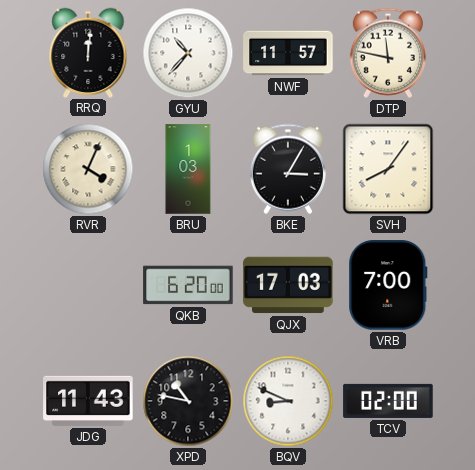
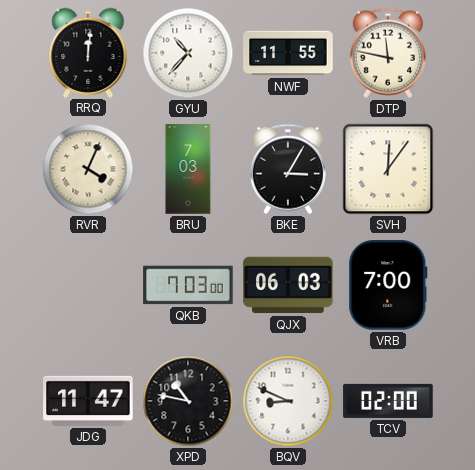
NWF: 11:57 -> 11:55 (288, 53)
BRU: 1:03 -> 7:03 (188, 169)
SVH: 8:06 -> 12:06 (388, 169)
QKB: 6:20 -> 7:03 (188, 285)
QJX: 17:03 -> 06:03 (288, 285)
JDG: 11:43 -> 11:47 (88, 401)
